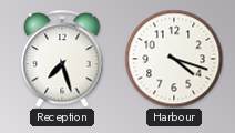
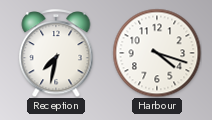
Reception: 7:27 -> 7:32 (56, 53)
